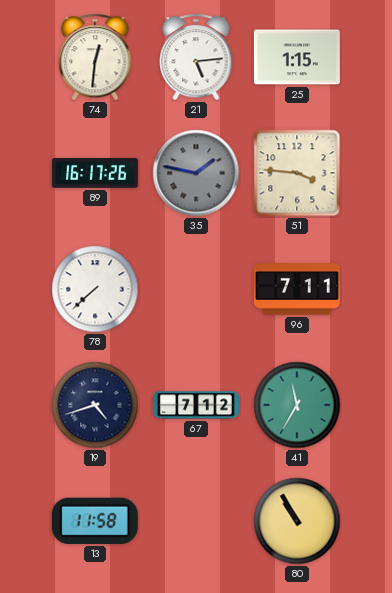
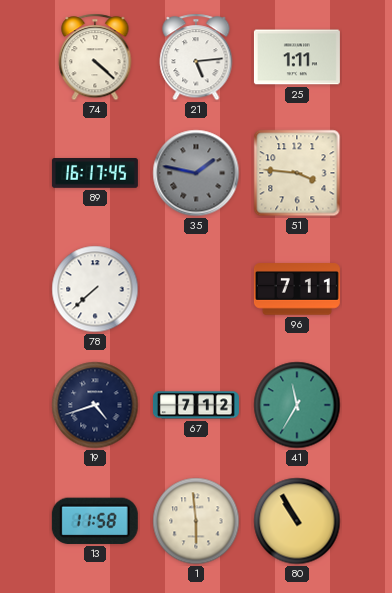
74: 12:31 -> 4:22 (95, 57)
25: 1:15 -> 1:11 (297, 57)
89: 16:17:26 -> 16:17:45 (95, 174)
1: none -> 5:59 (196, 521)
